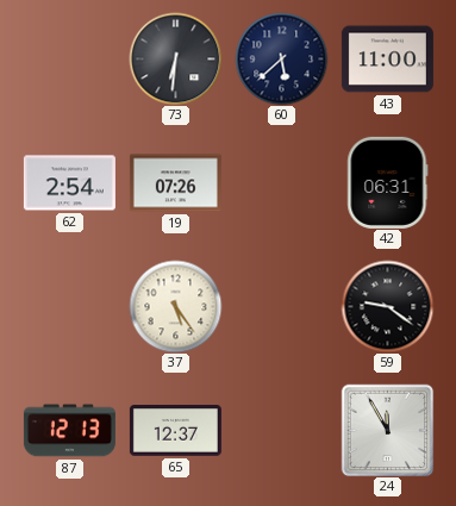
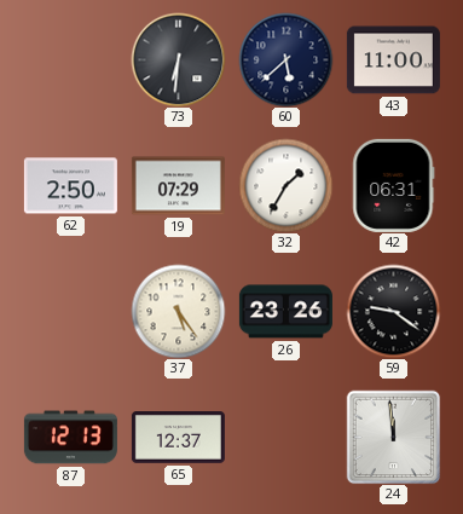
62: 2:54 -> 2:50 (70, 186)
19: 07:26 -> 07:29 (178, 186)
32: none -> 1:35 (285, 185)
26: none -> 23:26 (285, 312)
24: 11:55 -> 11:59 (393, 437)
